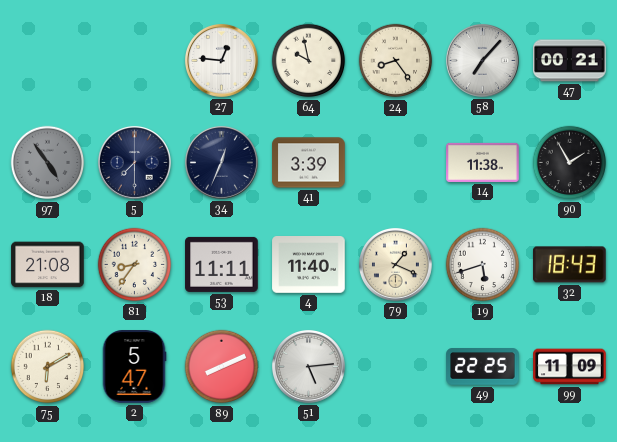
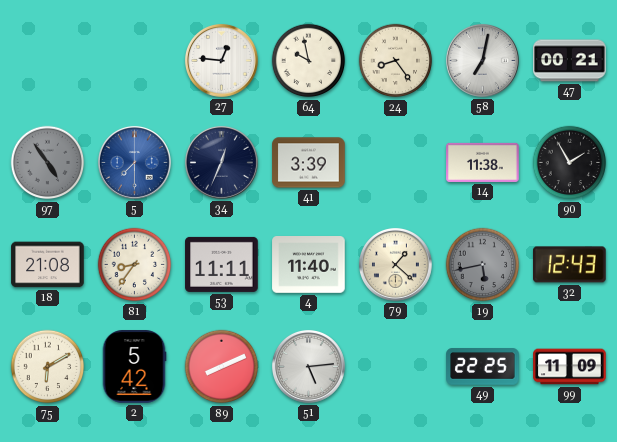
58: 7:07 -> 7:02 (482, 60)
5 dial: navy -> blue (134, 162)
79: 1:19 -> 1:22 (395, 264)
19: 5:42 -> 5:43 (483, 265)
19 dial: white -> grey (483, 265)
32: 18:43 -> 12:43 (570, 265)
2: 5:47 -> 5:42 (134, 367)
